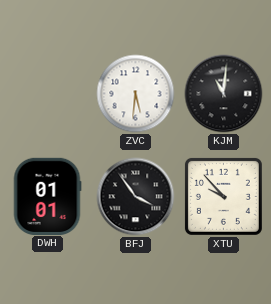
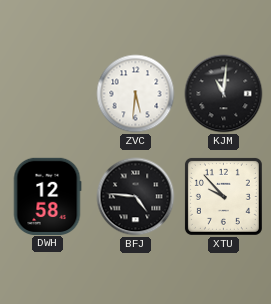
DWH: 01:01 -> 12:58 (47, 196)
BFJ: 3:54 -> 4:46 (136, 197)
